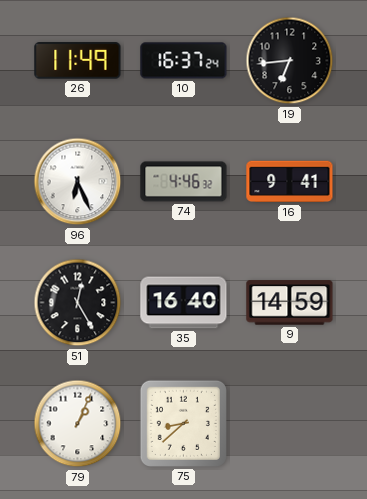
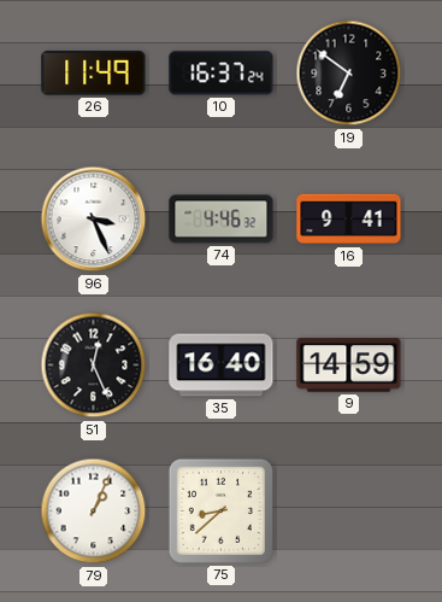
19: 6:44 -> 6:51 (349, 74)
96: 6:26 -> 3:26 (94, 220)
51: 12:25 -> 12:26 (94, 366)
